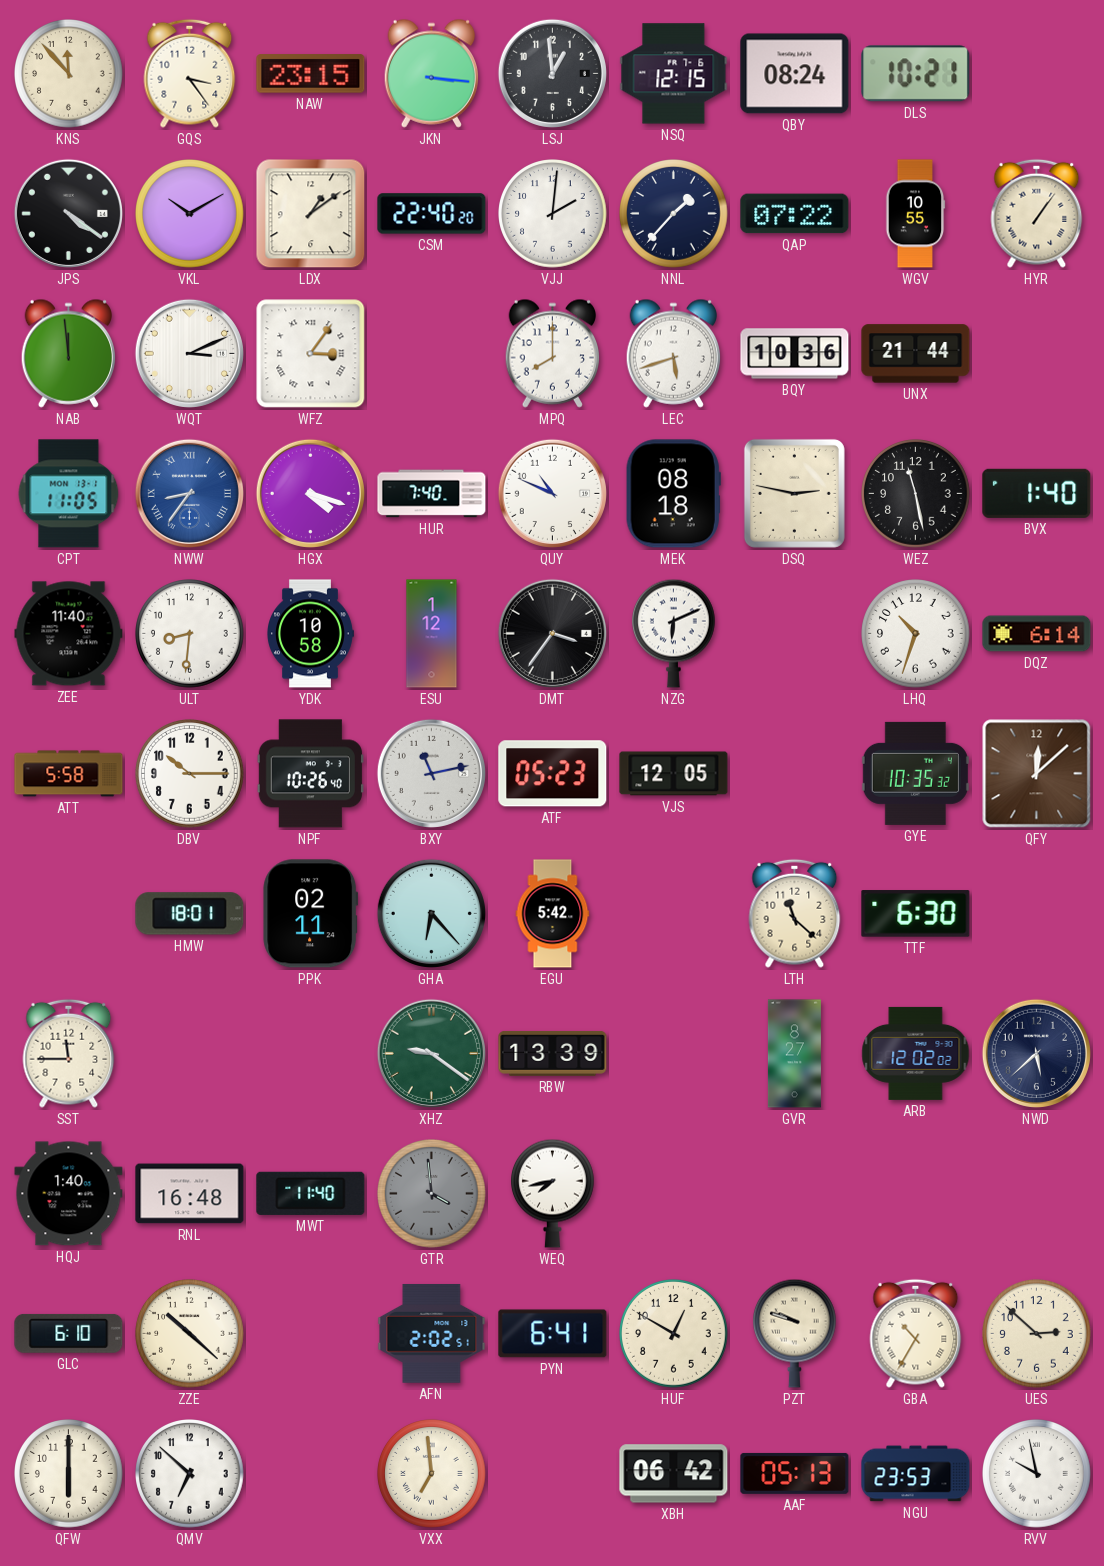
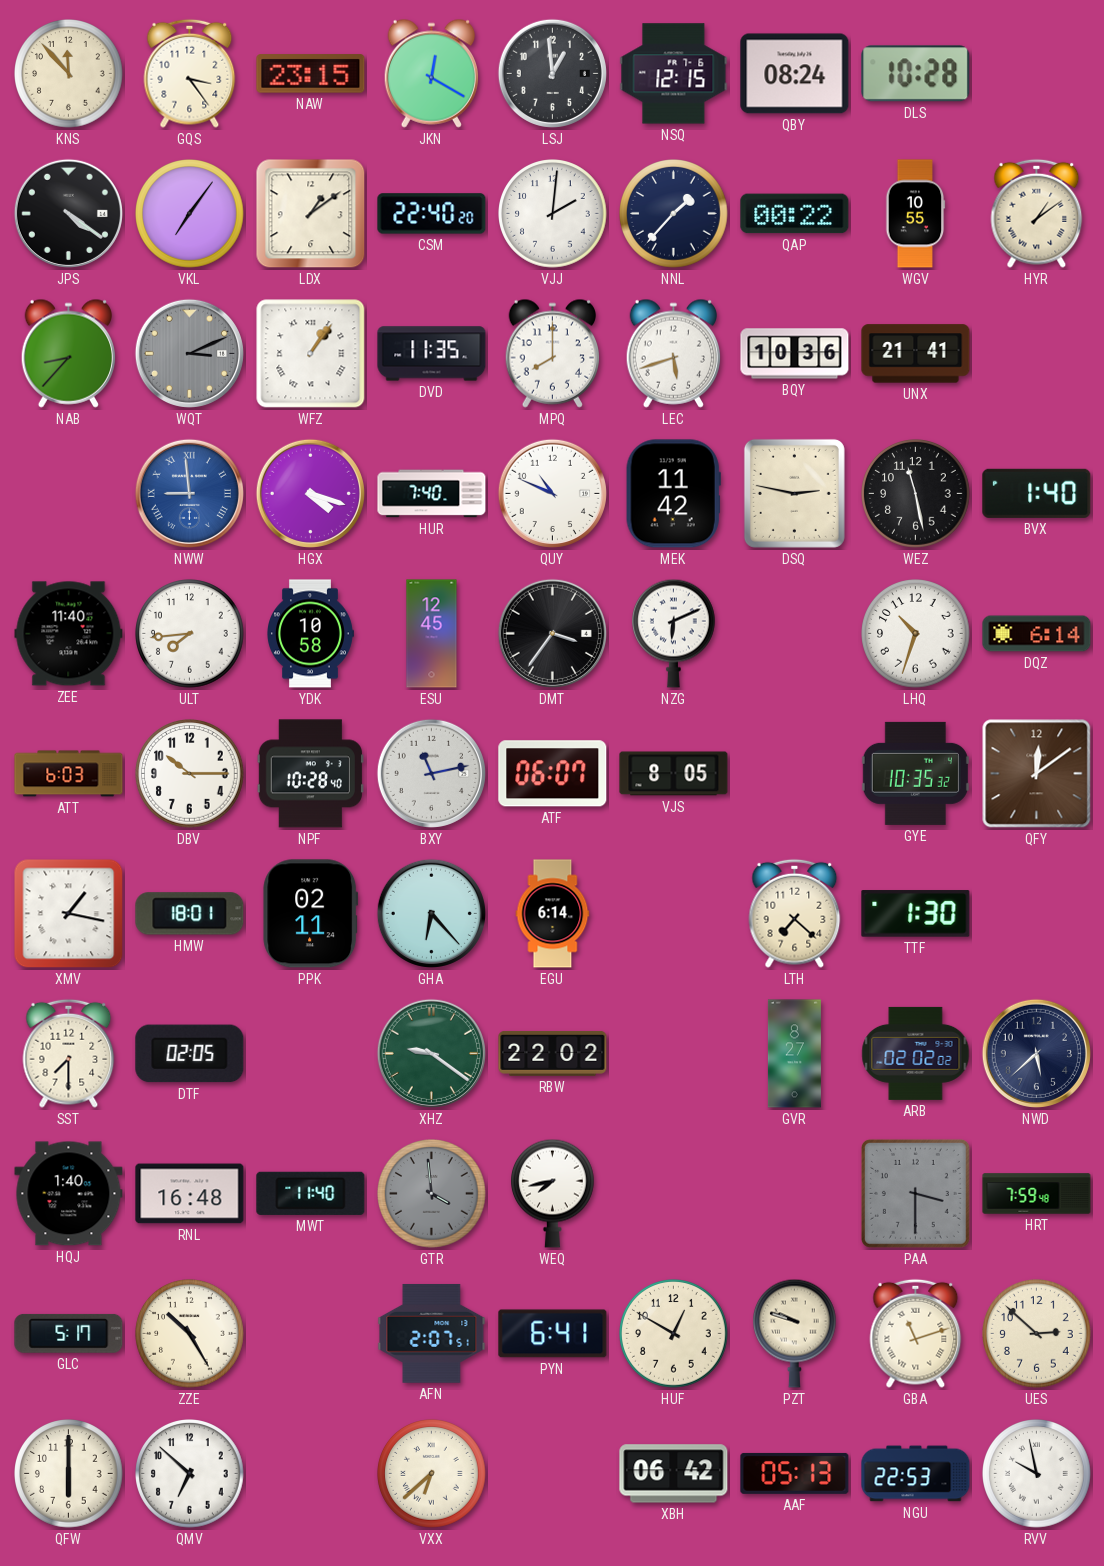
JKN: 3:16 -> 12:20 (431, 73)
DLS: 10:21 -> 10:28 (916, 74)
VKL: 10:10 -> 7:06 (190, 214)
QAP: 07:22 -> 00:22 (795, 214)
HYR: 1:06 -> 1:09 (1037, 213)
NAB: 11:59 -> 8:37 (68, 353)
WQT dial: white -> grey (189, 353)
WFZ: 3:06 -> 1:06 (311, 354)
DVD: none -> 11:35 (432, 354)
UNX: 21:44 -> 21:41 (916, 354)
CPT: 11:05 -> none (69, 494)
NWW: 8:36 -> 8:59 (189, 493)
MEK: 08:18 -> 11:42 (673, 494)
ULT: 8:31 -> 7:44 (190, 634)
ESU: 1:12 -> 12:45 (432, 634)
ATT: 5:58 -> 6:03 (69, 774)
NPF: 10:26 -> 10:28 (310, 774)
ATF: 05:23 -> 06:07 (553, 774)
VJS: 12:05 -> 8:05 (674, 774)
QFY: 12:08 -> 12:09 (1037, 774)
XMV: none -> 1:17 (69, 914)
EGU: 5:42 -> 6:14 (553, 914)
LTH: 11:22 -> 7:22 (795, 913)
TTF: 6:30 -> 1:30 (916, 914)
SST: 11:45 -> 7:30 (69, 1053)
DTF: none -> 02:05 (190, 1054)
RBW: 13:39 -> 22:02 (553, 1053)
ARB: 12:02 -> 02:02 (916, 1053)
PAA: none -> 3:30 (915, 1193)
HRT: none -> 7:59 (1037, 1194)
GLC: 6:10 -> 5:17 (69, 1333)
ZZE: 10:22 -> 10:25 (190, 1334)
AFN: 2:02 -> 2:07 (432, 1333)
GBA: 10:35 -> 11:12 (916, 1333)
VXX: 6:59 -> 6:38 (432, 1474)
NGU: 23:53 -> 22:53 (916, 1474)
